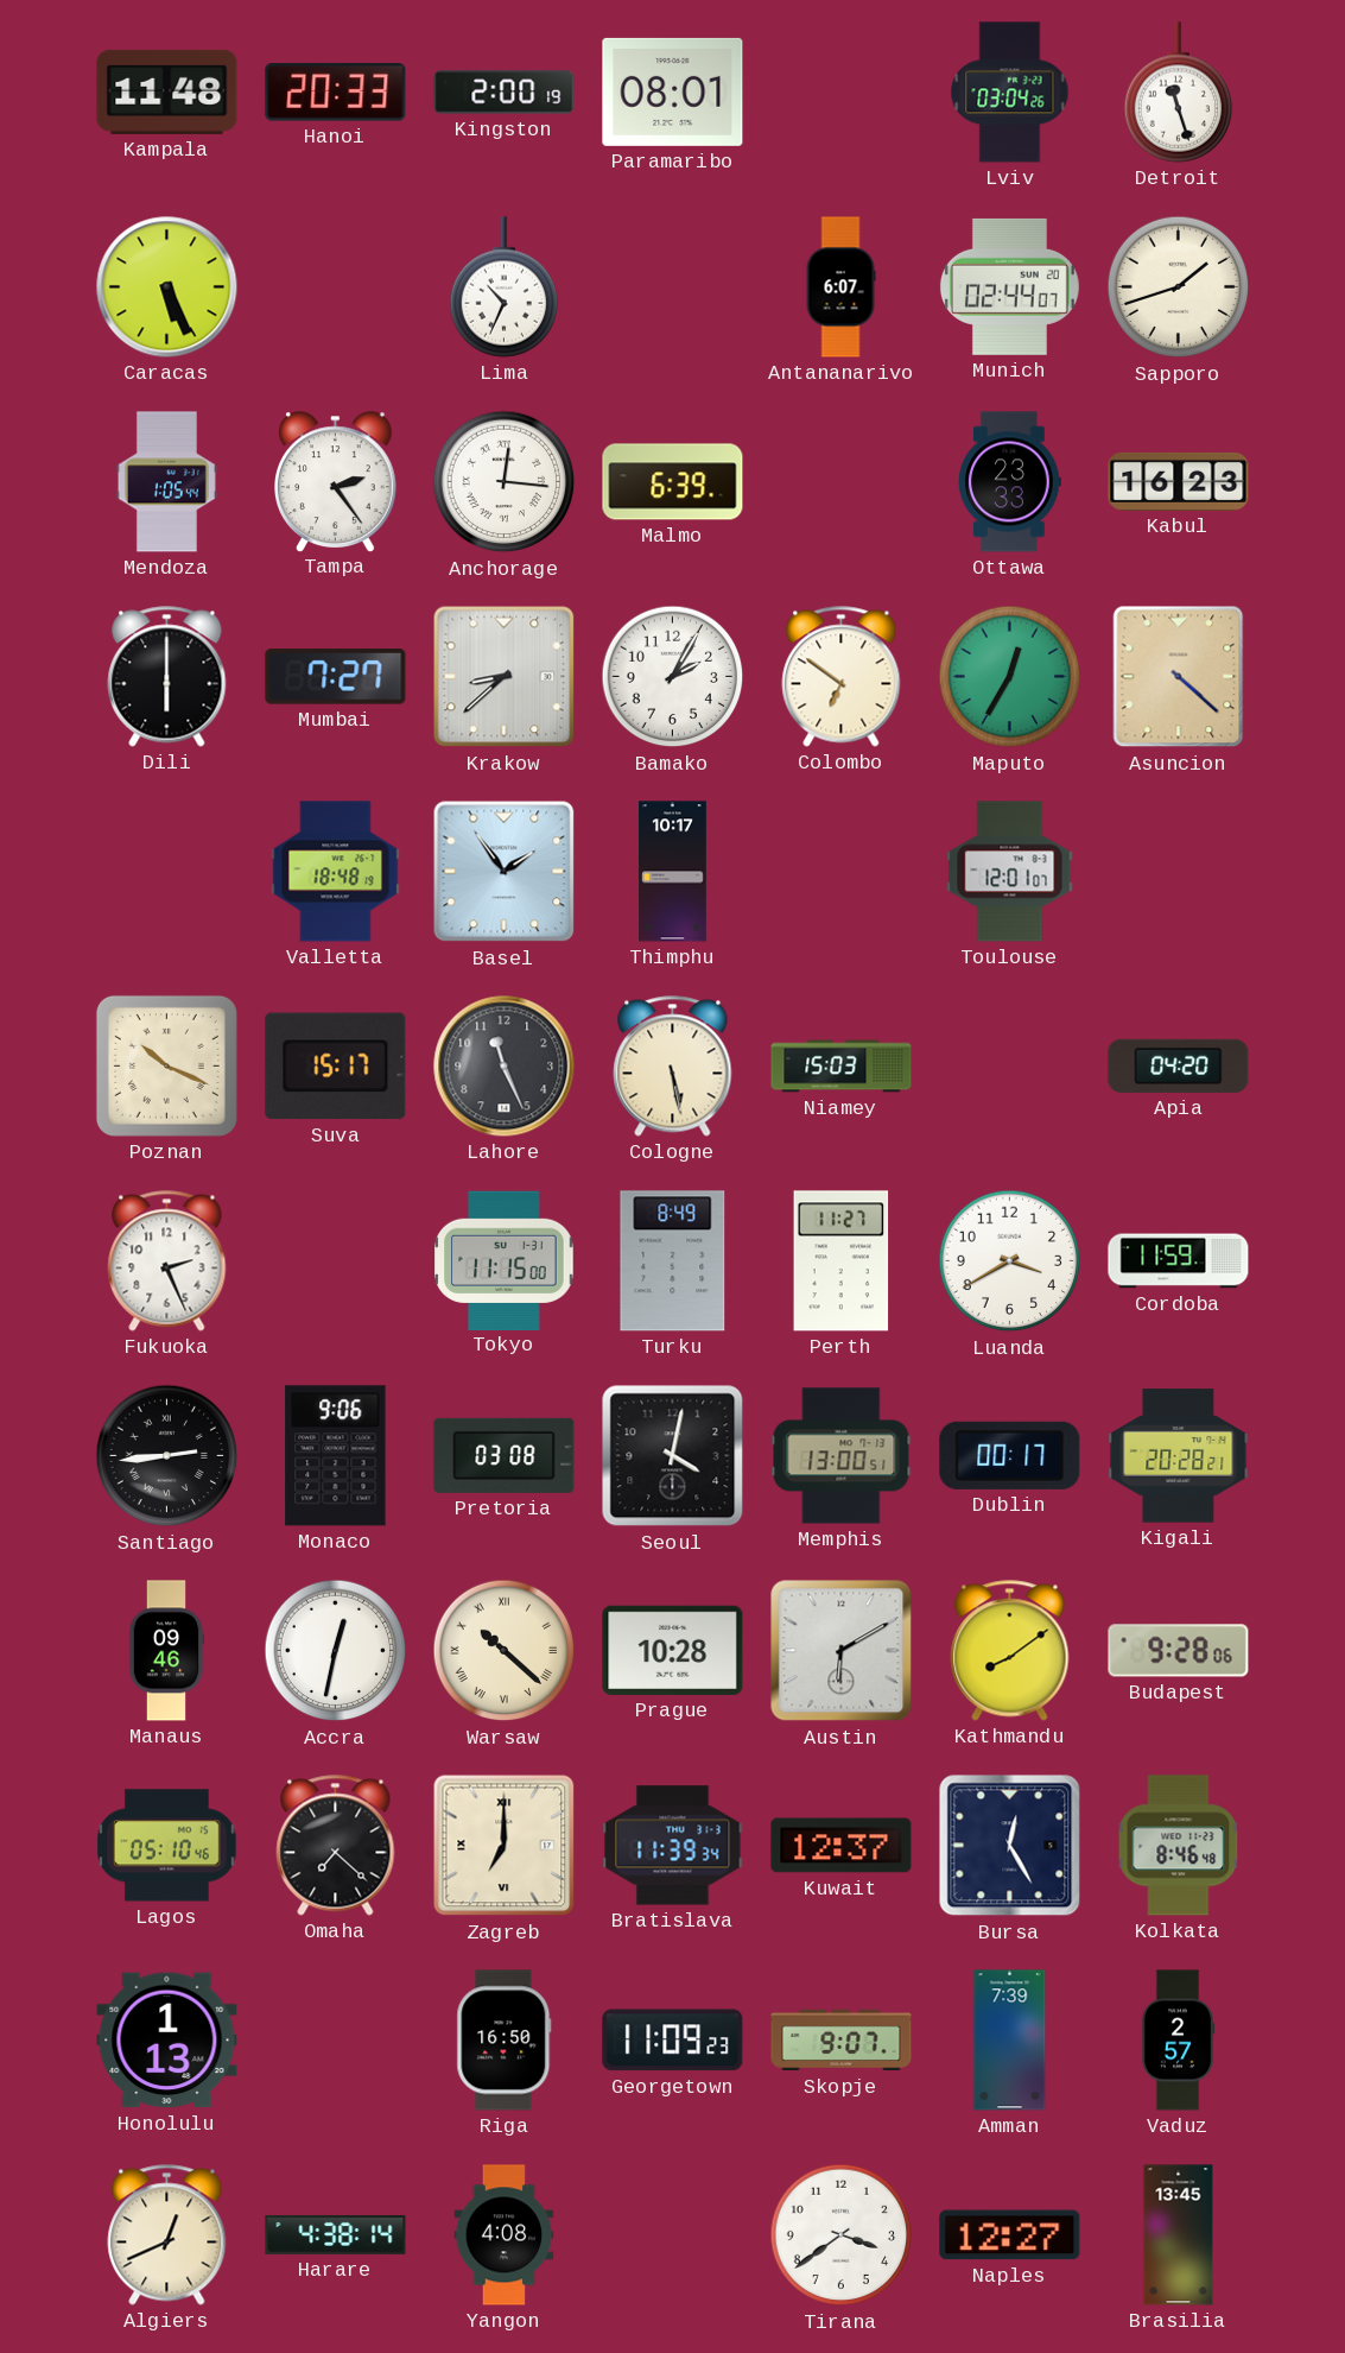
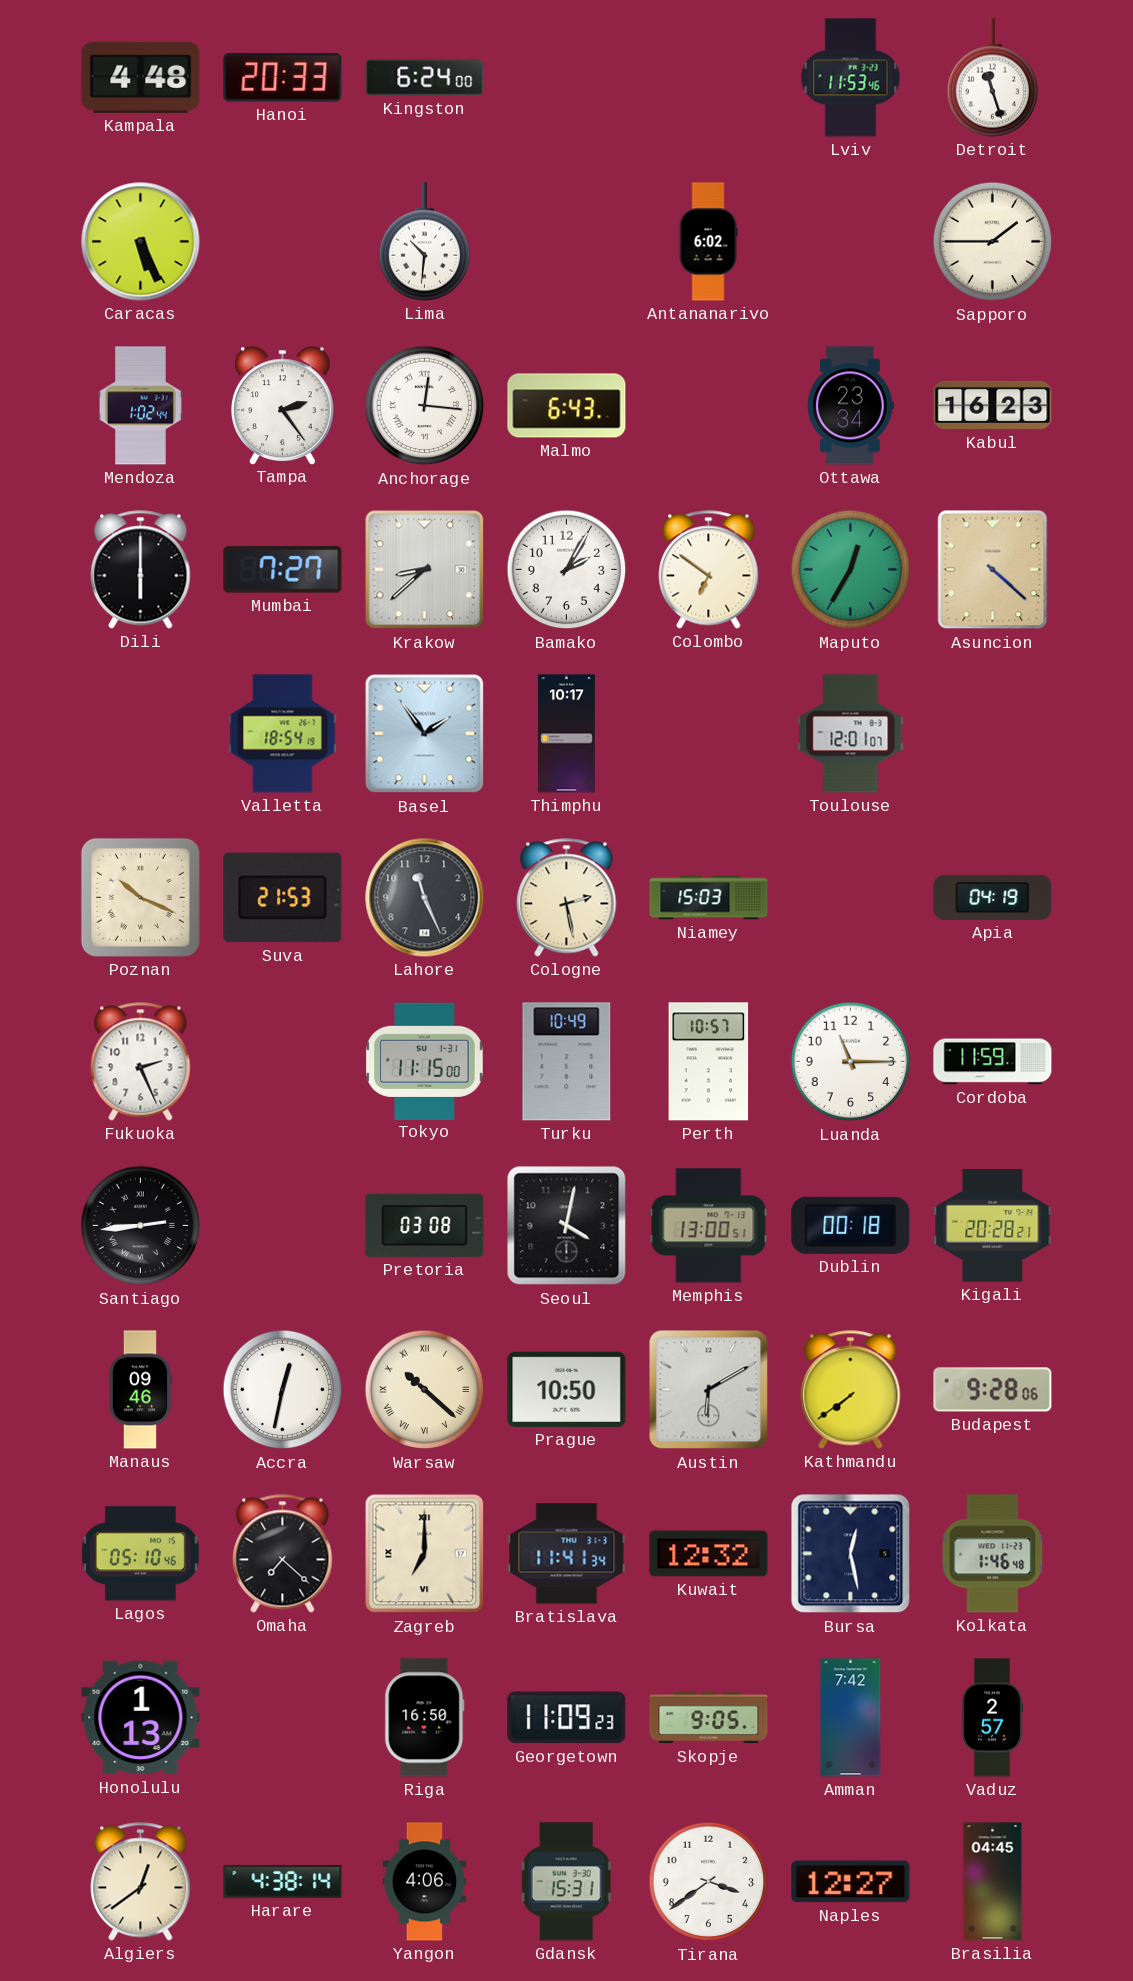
Kampala: 11:48 -> 4:48 (141, 77)
Kingston: 2:00 -> 6:24 (425, 78)
Paramaribo: 08:01 -> none (673, 91)
Lviv: 03:04 -> 11:53 (851, 78)
Lima: 10:34 -> 10:31 (425, 242)
Antananarivo: 6:07 -> 6:02 (708, 242)
Munich: 02:44 -> none (1009, 286)
Sapporo: 1:42 -> 1:45 (993, 242)
Mendoza: 1:05 -> 1:02 (140, 406)
Malmo: 6:39 -> 6:43 (567, 406)
Ottawa: 23:33 -> 23:34 (851, 406)
Valletta: 18:48 -> 18:54 (283, 734)
Suva: 15:17 -> 21:53 (283, 898)
Cologne: 5:28 -> 2:28 (567, 898)
Apia: 04:20 -> 04:19 (993, 897)
Turku: 8:49 -> 10:49 (567, 1062)
Perth: 11:27 -> 10:57 (709, 1062)
Luanda: 3:40 -> 11:15 (851, 1062)
Monaco: 9:06 -> none (336, 1456)
Dublin: 00:17 -> 00:18 (851, 1225)
Prague: 10:28 -> 10:50 (567, 1389)
Kathmandu: 8:09 -> 7:39 (851, 1390)
Bratislava: 11:39 -> 11:41 (567, 1554)
Kuwait: 12:37 -> 12:32 (709, 1554)
Bursa: 12:25 -> 12:28 (851, 1554)
Kolkata: 8:46 -> 1:46 (993, 1554)
Skopje: 9:07 -> 9:05 (709, 1718)
Amman: 7:39 -> 7:42 (851, 1718)
Algiers: 12:41 -> 12:39 (141, 1882)
Yangon: 4:08 -> 4:06 (425, 1882)
Gdansk: none -> 15:31 (566, 1882)
Brasilia: 13:45 -> 04:45 (993, 1882)
